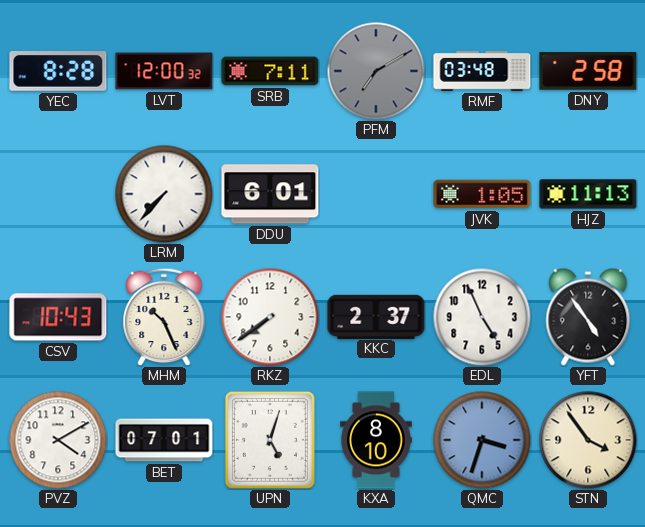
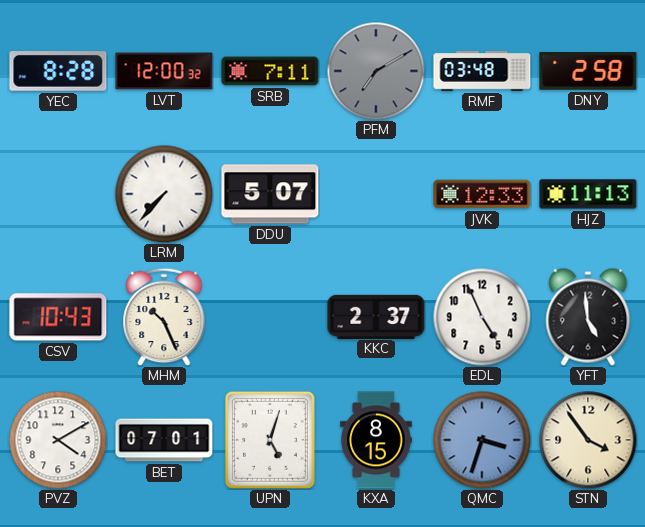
DDU: 6:01 -> 5:07 (270, 194)
JVK: 1:05 -> 12:33 (482, 194)
RKZ: 7:39 -> none (270, 317)
YFT: 4:54 -> 4:59 (588, 317)
KXA: 8:10 -> 8:15 (376, 440)
